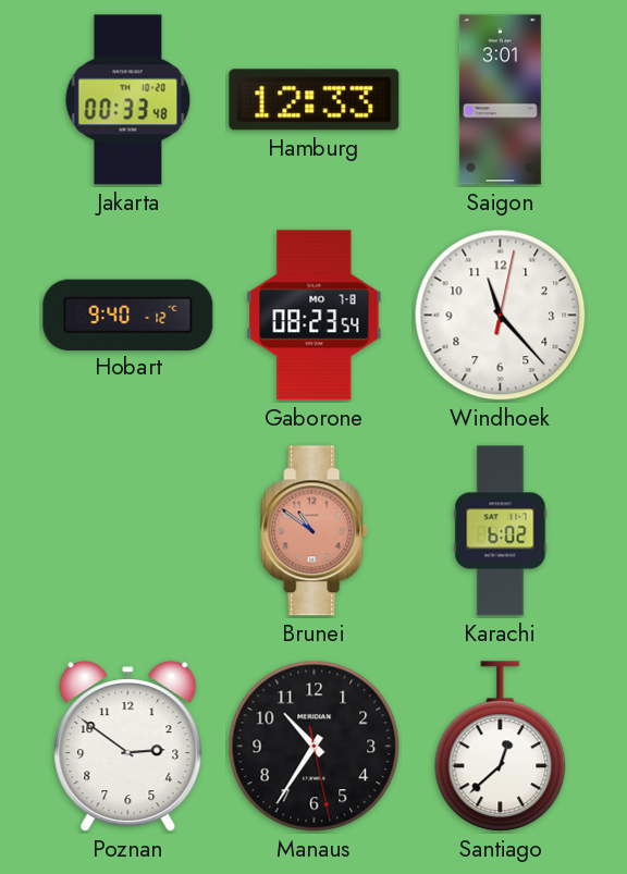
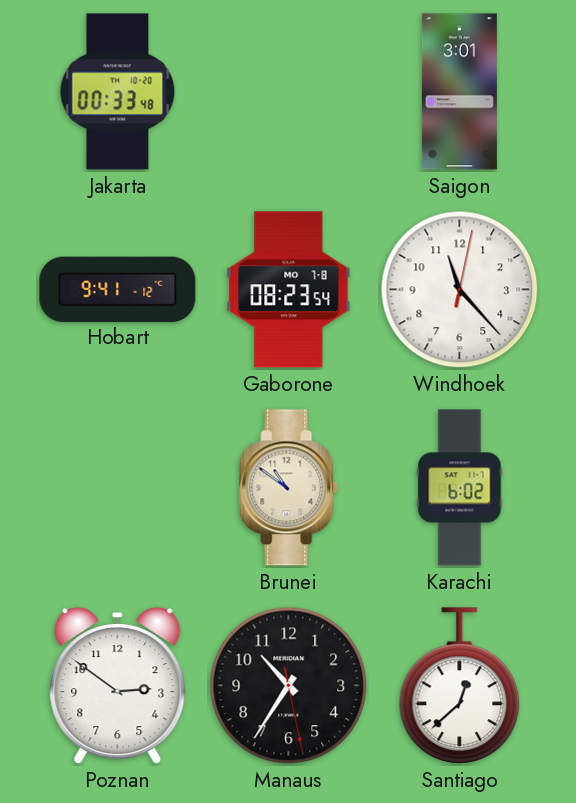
Hamburg: 12:33 -> none (315, 100)
Hobart: 9:40 -> 9:41 (118, 289)
Brunei dial: salmon -> cream (289, 488)
